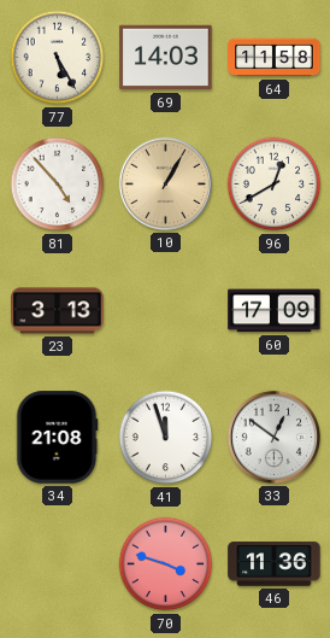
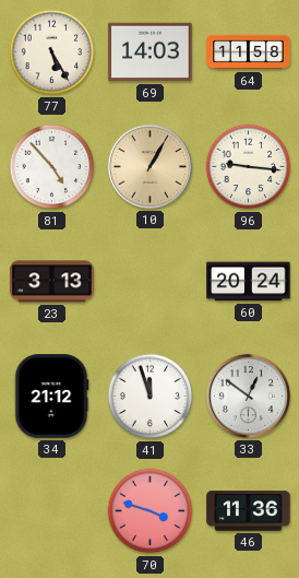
96: 12:40 -> 9:16 (249, 167)
60: 17:09 -> 20:24 (249, 282)
34: 21:08 -> 21:12 (51, 397)
